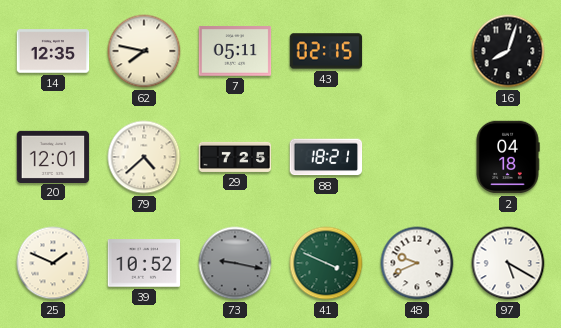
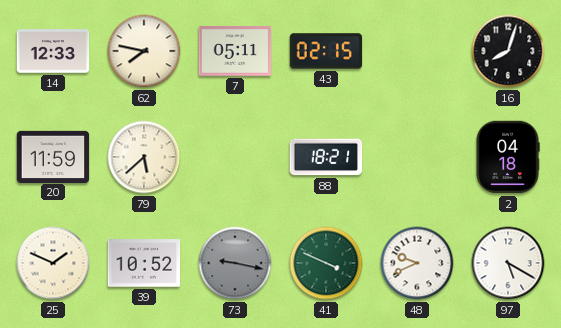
14: 12:35 -> 12:33 (53, 51)
20: 12:01 -> 11:59 (53, 156)
79: 4:38 -> 5:38 (144, 157)
29: 7:25 -> none (235, 157)
